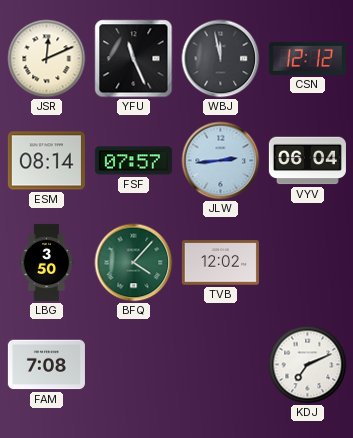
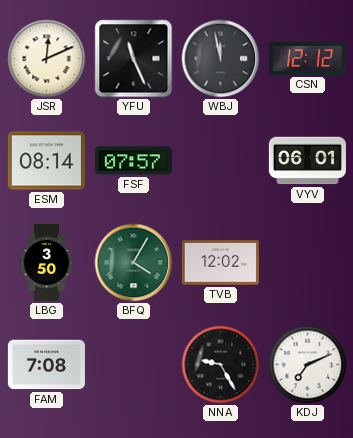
JLW: 2:44 -> none (221, 161)
VYV: 06:04 -> 06:01 (307, 161)
BFQ: 4:07 -> 4:05 (134, 263)
NNA: none -> 9:25 (221, 365)
